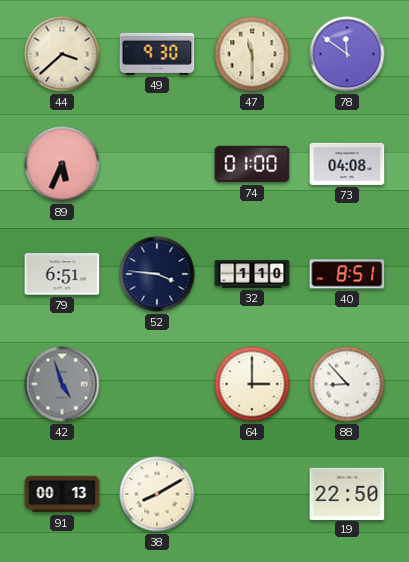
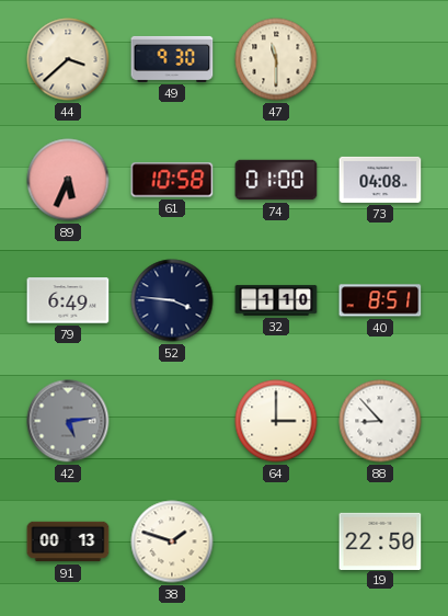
78: 11:51 -> none (347, 54)
61: none -> 10:58 (172, 180)
79: 6:51 -> 6:49 (68, 300)
42: 4:57 -> 5:14 (68, 421)
38: 8:10 -> 1:48 (172, 541)
